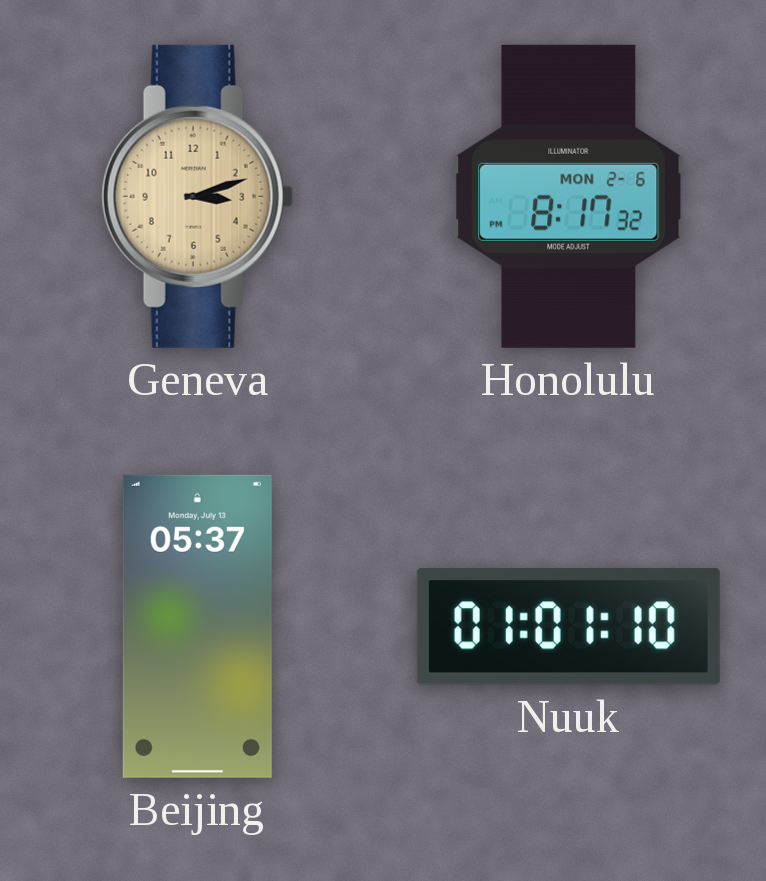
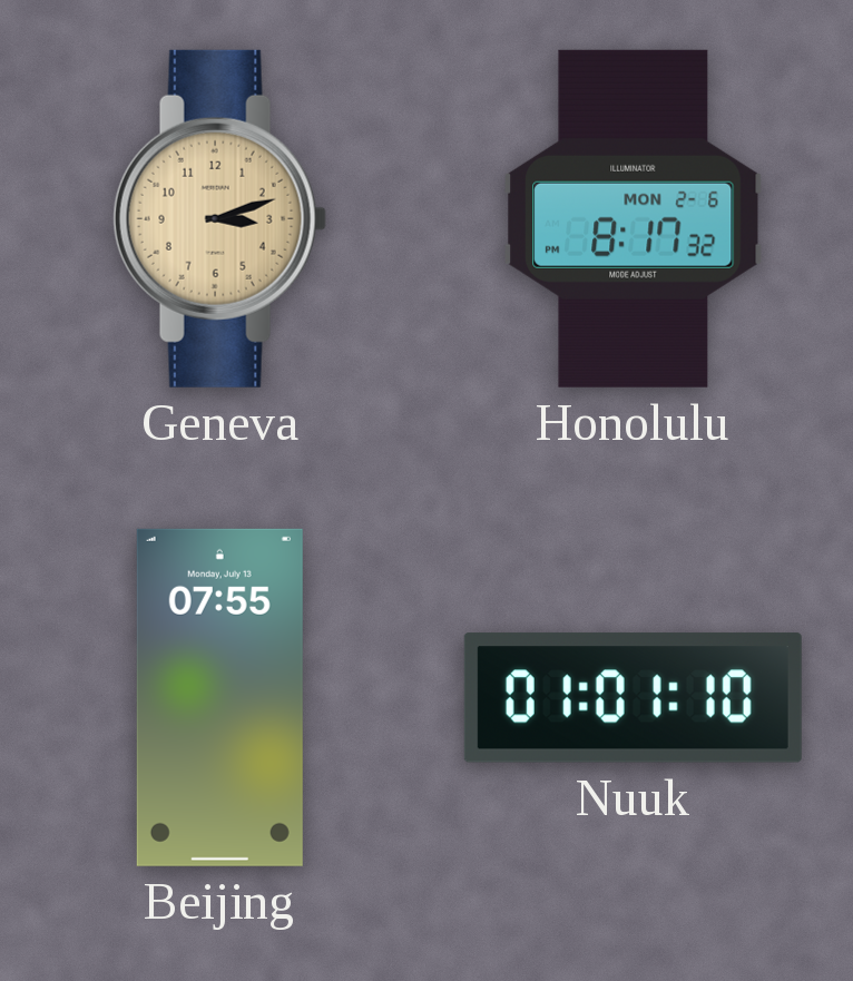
Beijing: 05:37 -> 07:55 (219, 697)
